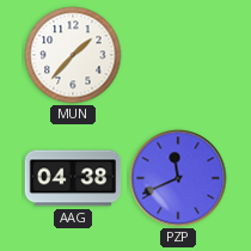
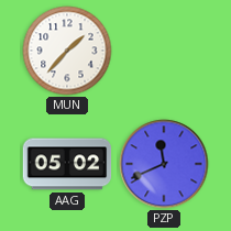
AAG: 04:38 -> 05:02 (67, 164)
